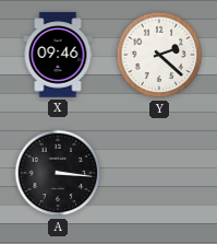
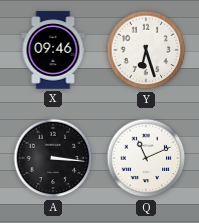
Y: 2:22 -> 6:27 (146, 50)
Q: none -> 11:11 (146, 158)
